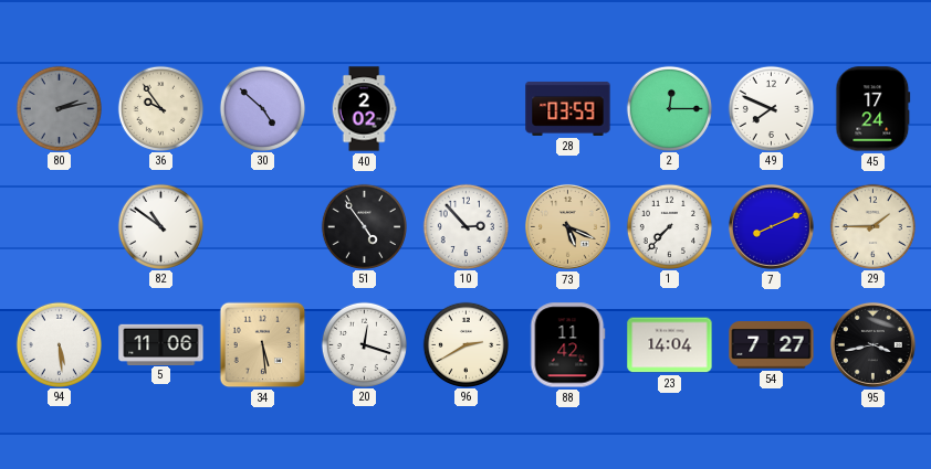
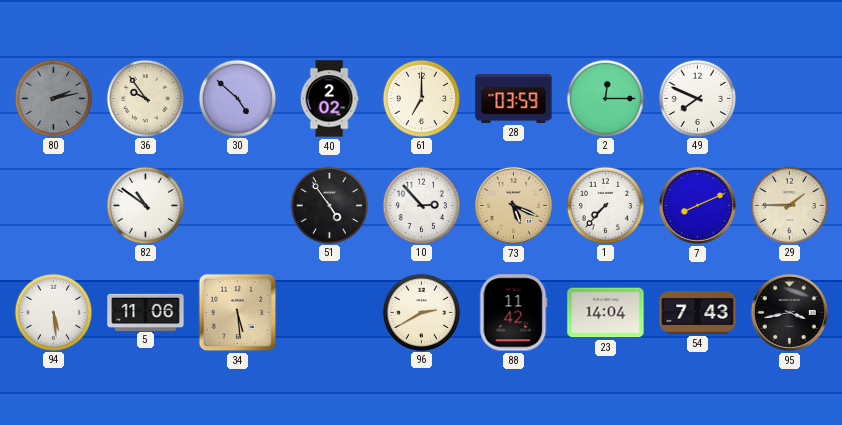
61: none -> 7:00 (421, 98)
45: 17:24 -> none (874, 109)
20: 12:18 -> none (364, 344)
54: 7:27 -> 7:43 (698, 313)
